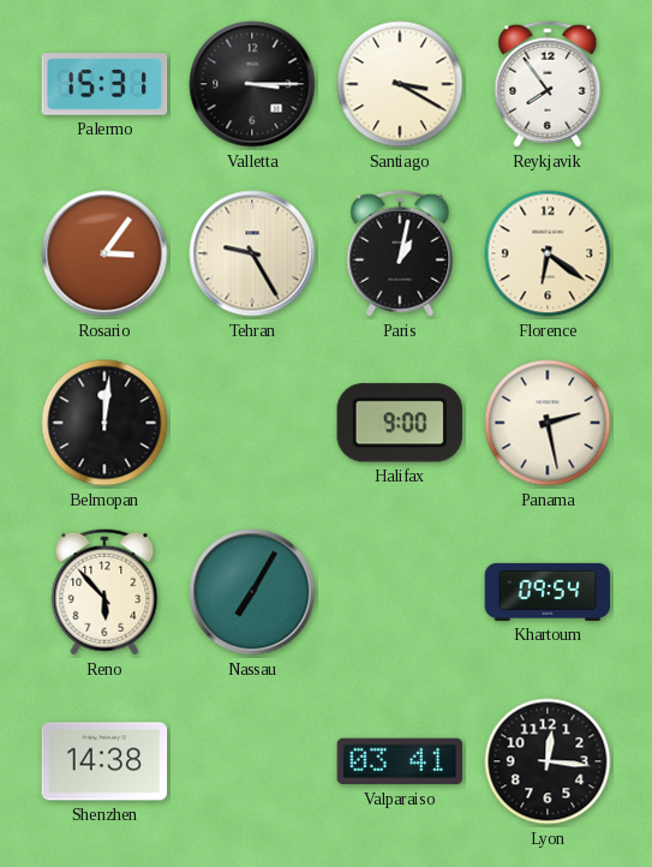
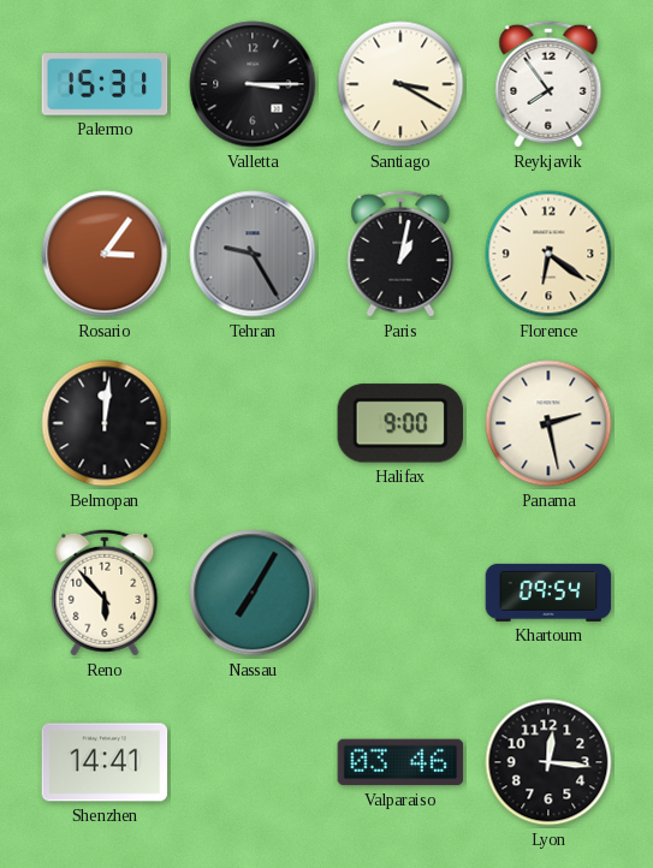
Tehran dial: cream -> grey (253, 254)
Shenzhen: 14:38 -> 14:41 (105, 762)
Valparaiso: 03:41 -> 03:46 (400, 762)
